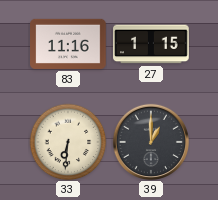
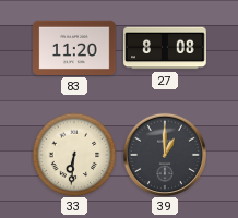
83: 11:16 -> 11:20 (74, 48)
27: 1:15 -> 8:08 (165, 48)
